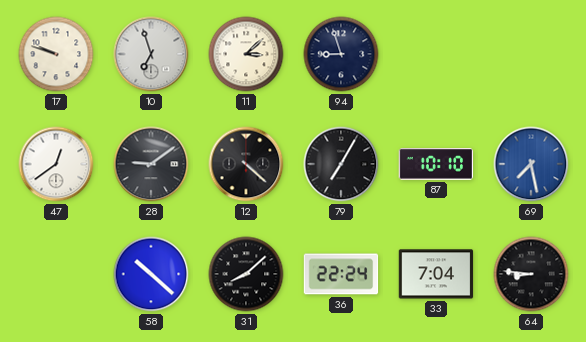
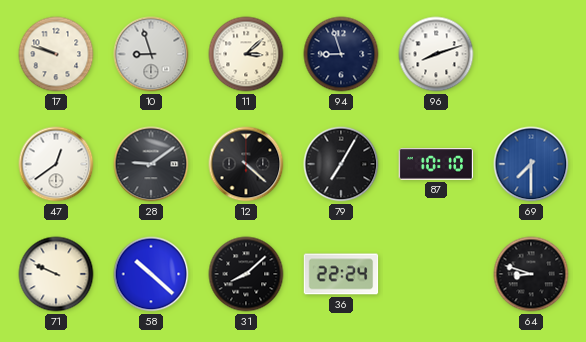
10: 6:57 -> 8:57 (151, 54)
96: none -> 8:12 (436, 54)
69: 7:28 -> 7:30 (531, 164)
71: none -> 9:49 (56, 274)
33: 7:04 -> none (436, 274)
64: 8:46 -> 8:48 (531, 274)
